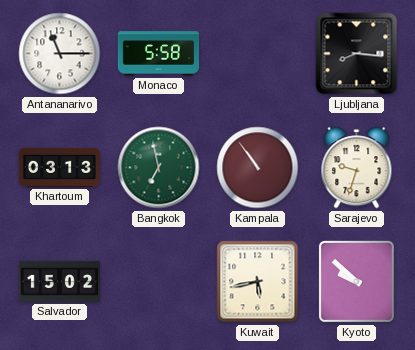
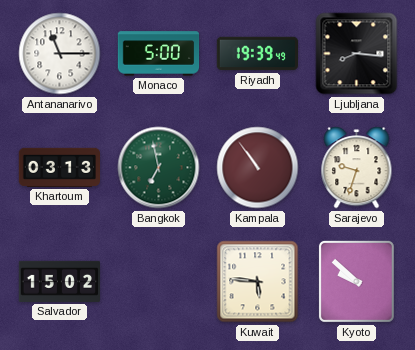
Monaco: 5:58 -> 5:00 (159, 54)
Riyadh: none -> 19:39 (258, 54)
Kuwait: 5:43 -> 5:46 (258, 282)
